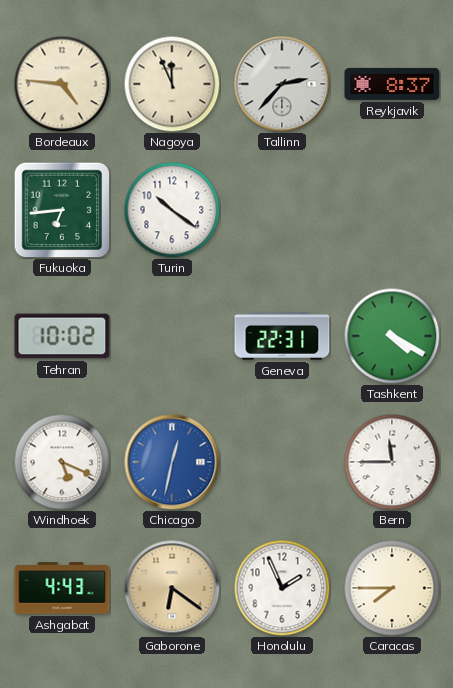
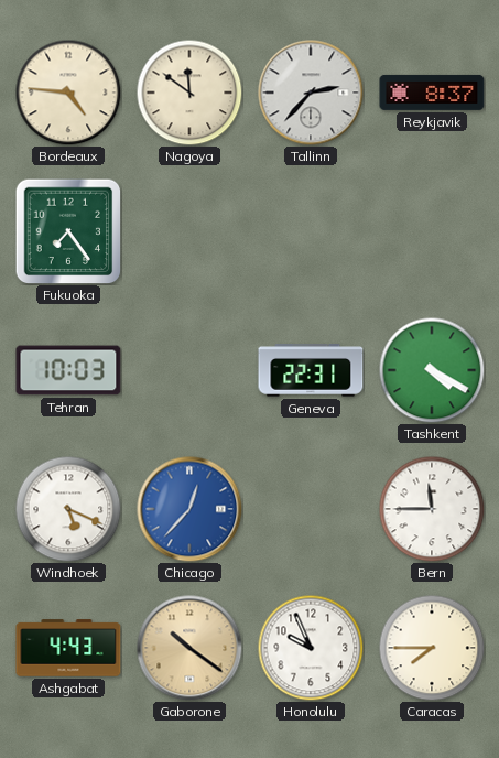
Nagoya: 11:56 -> 11:51 (189, 93)
Fukuoka: 6:44 -> 7:24 (68, 231)
Turin: 10:21 -> none (172, 210)
Tehran: 10:02 -> 10:03 (68, 370)
Chicago: 12:32 -> 12:37 (189, 509)
Gaborone: 6:21 -> 10:21 (189, 648)
Honolulu: 1:56 -> 9:56 (311, 648)
